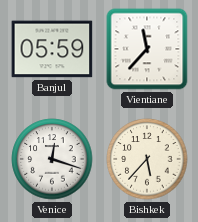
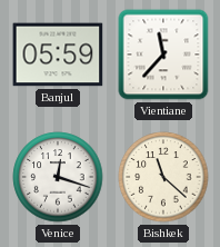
Bishkek: 5:37 -> 11:22 (163, 177)
